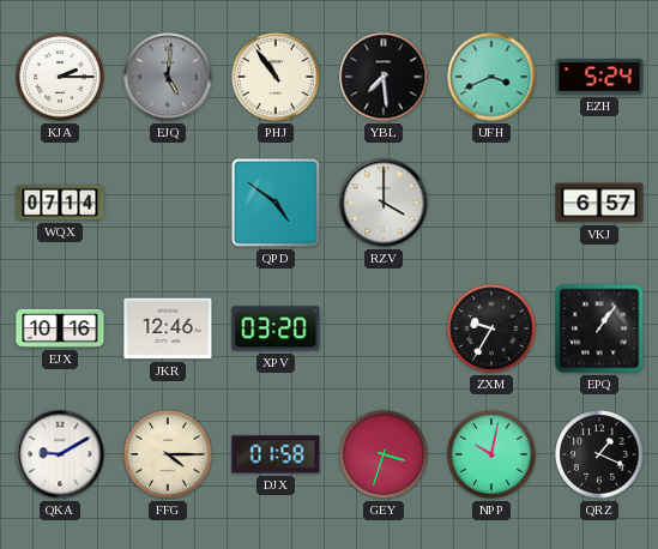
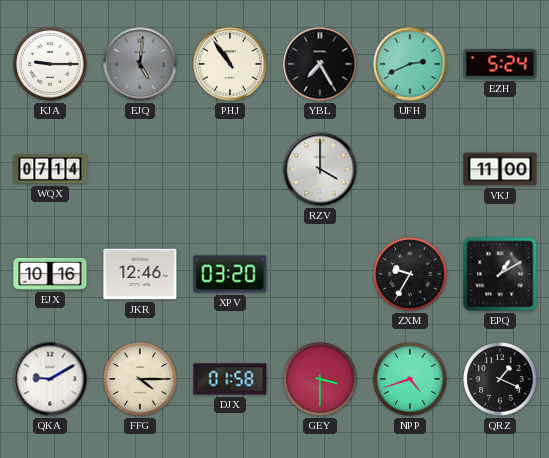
KJA: 2:15 -> 9:15 (50, 64)
YBL: 7:29 -> 7:25 (320, 64)
UFH: 3:41 -> 2:41 (410, 64)
QPD: 4:51 -> none (276, 203)
VKJ: 6:57 -> 11:00 (500, 169)
EPQ: 1:06 -> 1:10 (500, 274)
GEY: 3:33 -> 3:30 (320, 379)
NPP: 10:02 -> 4:42 (410, 379)
